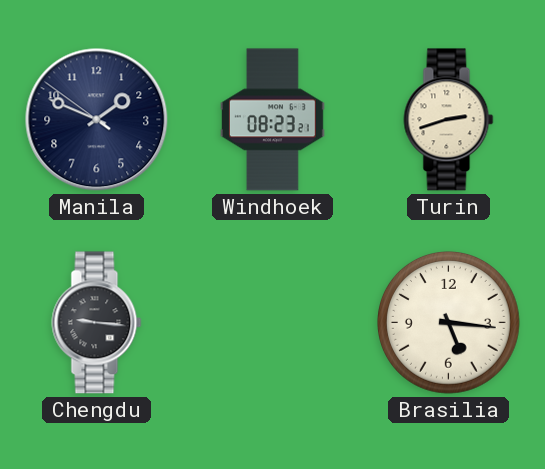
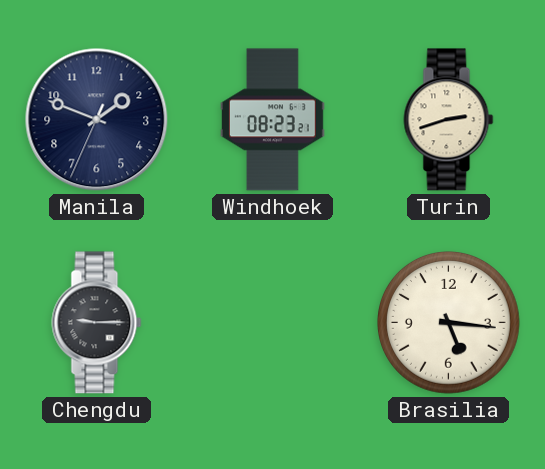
Manila: 1:48:51 -> 1:48:34 (97, 120)
Chengdu: 9:16 -> 9:15 (97, 323)
